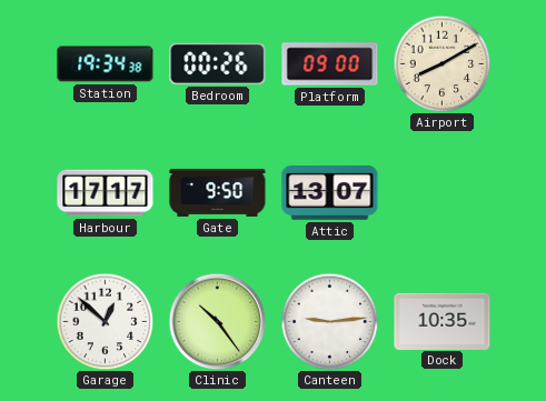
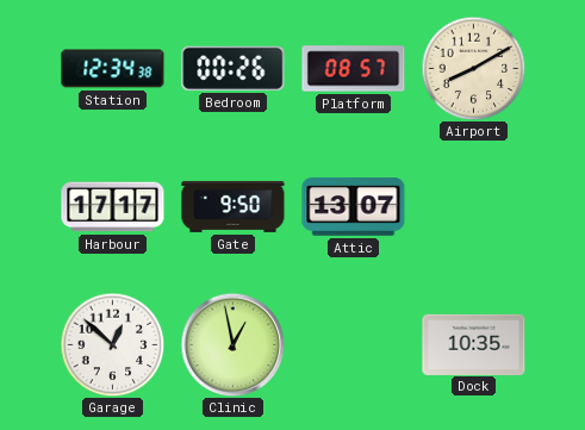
Station: 19:34 -> 12:34 (113, 69)
Platform: 09:00 -> 08:57 (354, 69)
Clinic: 10:24 -> 12:58 (232, 344)
Canteen: 9:14 -> none (329, 321)
